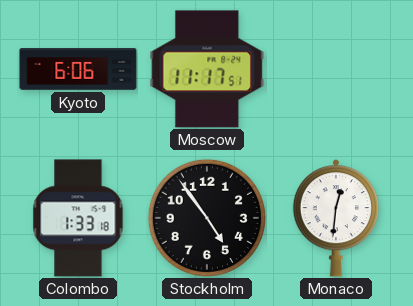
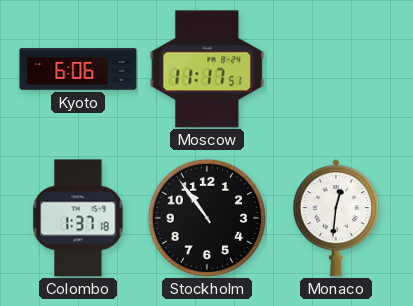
Colombo: 1:33 -> 1:37 (78, 218)
Stockholm: 4:54 -> 10:54 (207, 218)
